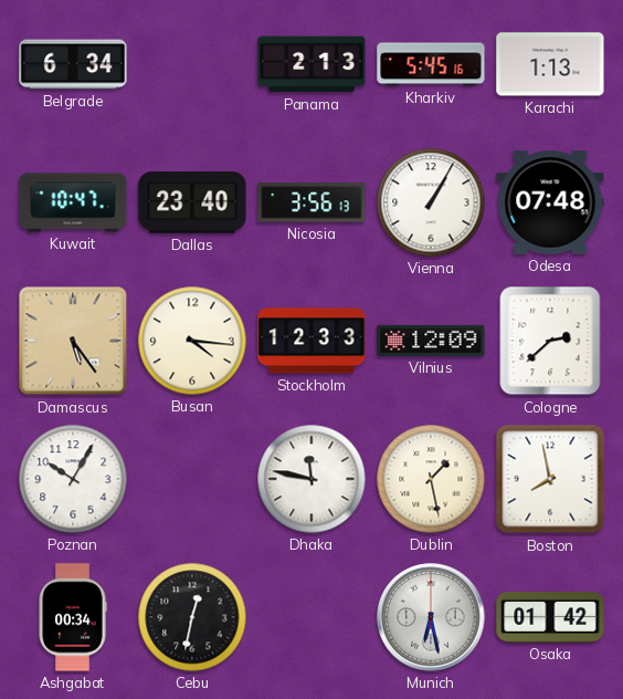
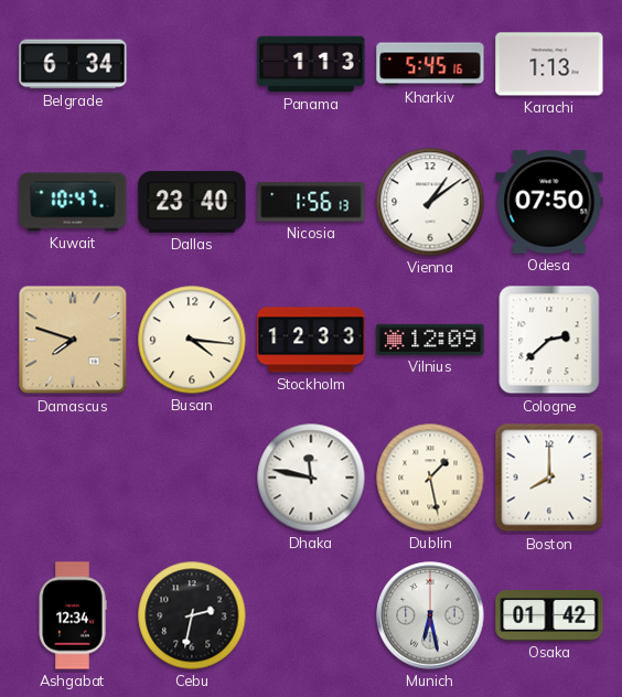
Panama: 2:13 -> 1:13 (311, 64)
Nicosia: 3:56 -> 1:56 (311, 202)
Vienna: 1:05 -> 1:09 (430, 202)
Odesa: 07:48 -> 07:50 (549, 202)
Damascus: 5:24 -> 7:48 (73, 340)
Poznan: 10:05 -> none (73, 479)
Boston: 7:58 -> 8:00 (549, 478)
Ashgabat: 00:34 -> 12:34 (73, 615)
Cebu: 12:32 -> 2:32 (192, 615)
